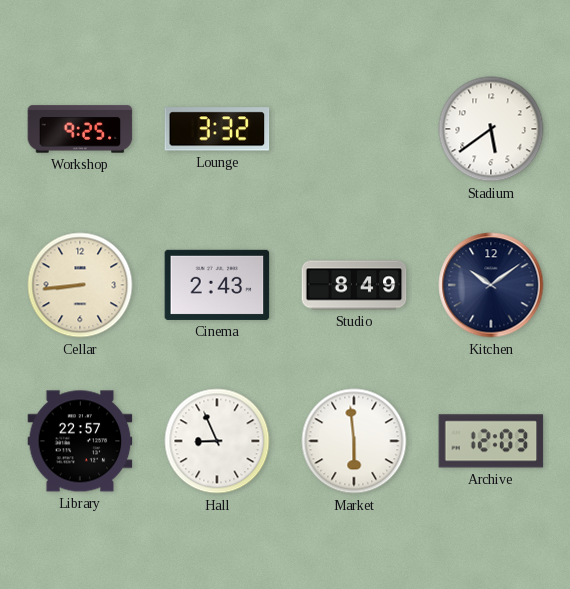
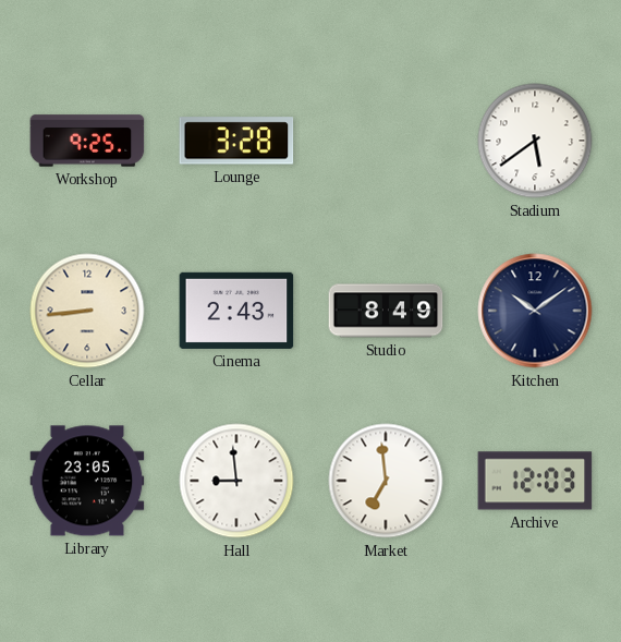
Lounge: 3:32 -> 3:28 (236, 141)
Library: 22:57 -> 23:05 (87, 481)
Hall: 8:56 -> 8:59 (236, 481)
Market: 5:59 -> 6:59 (386, 481)
